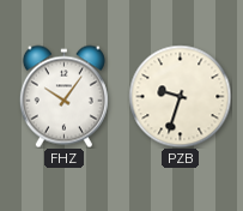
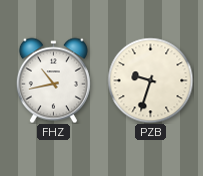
FHZ: 10:06 -> 10:43 (53, 80)
